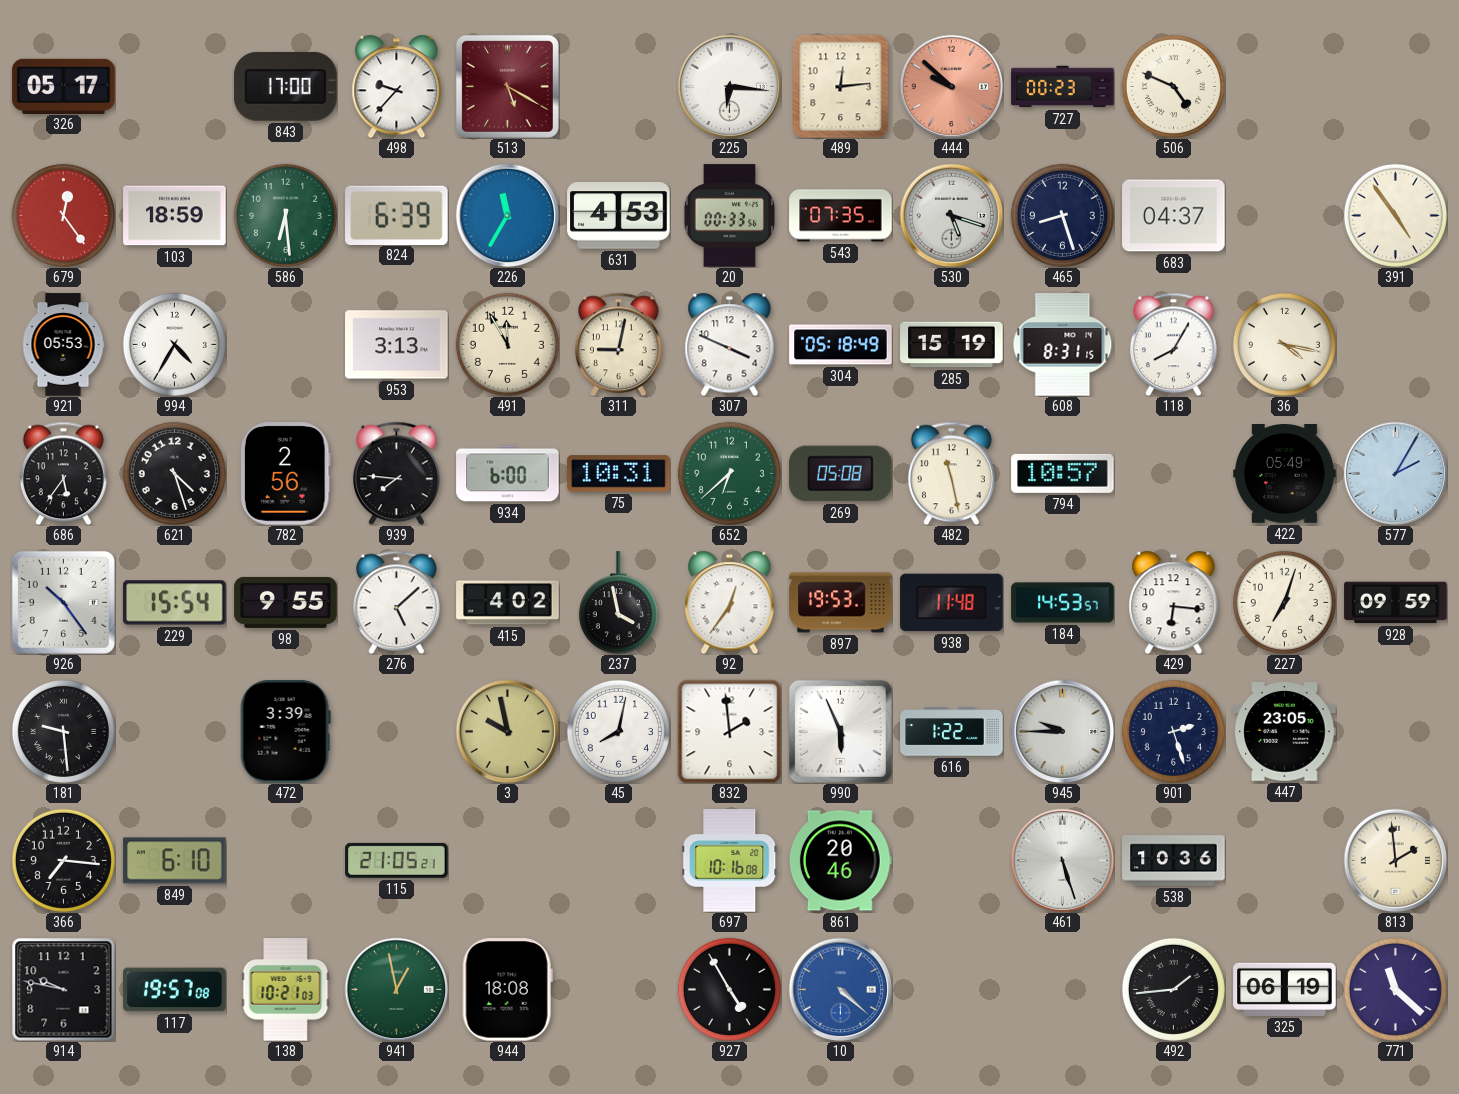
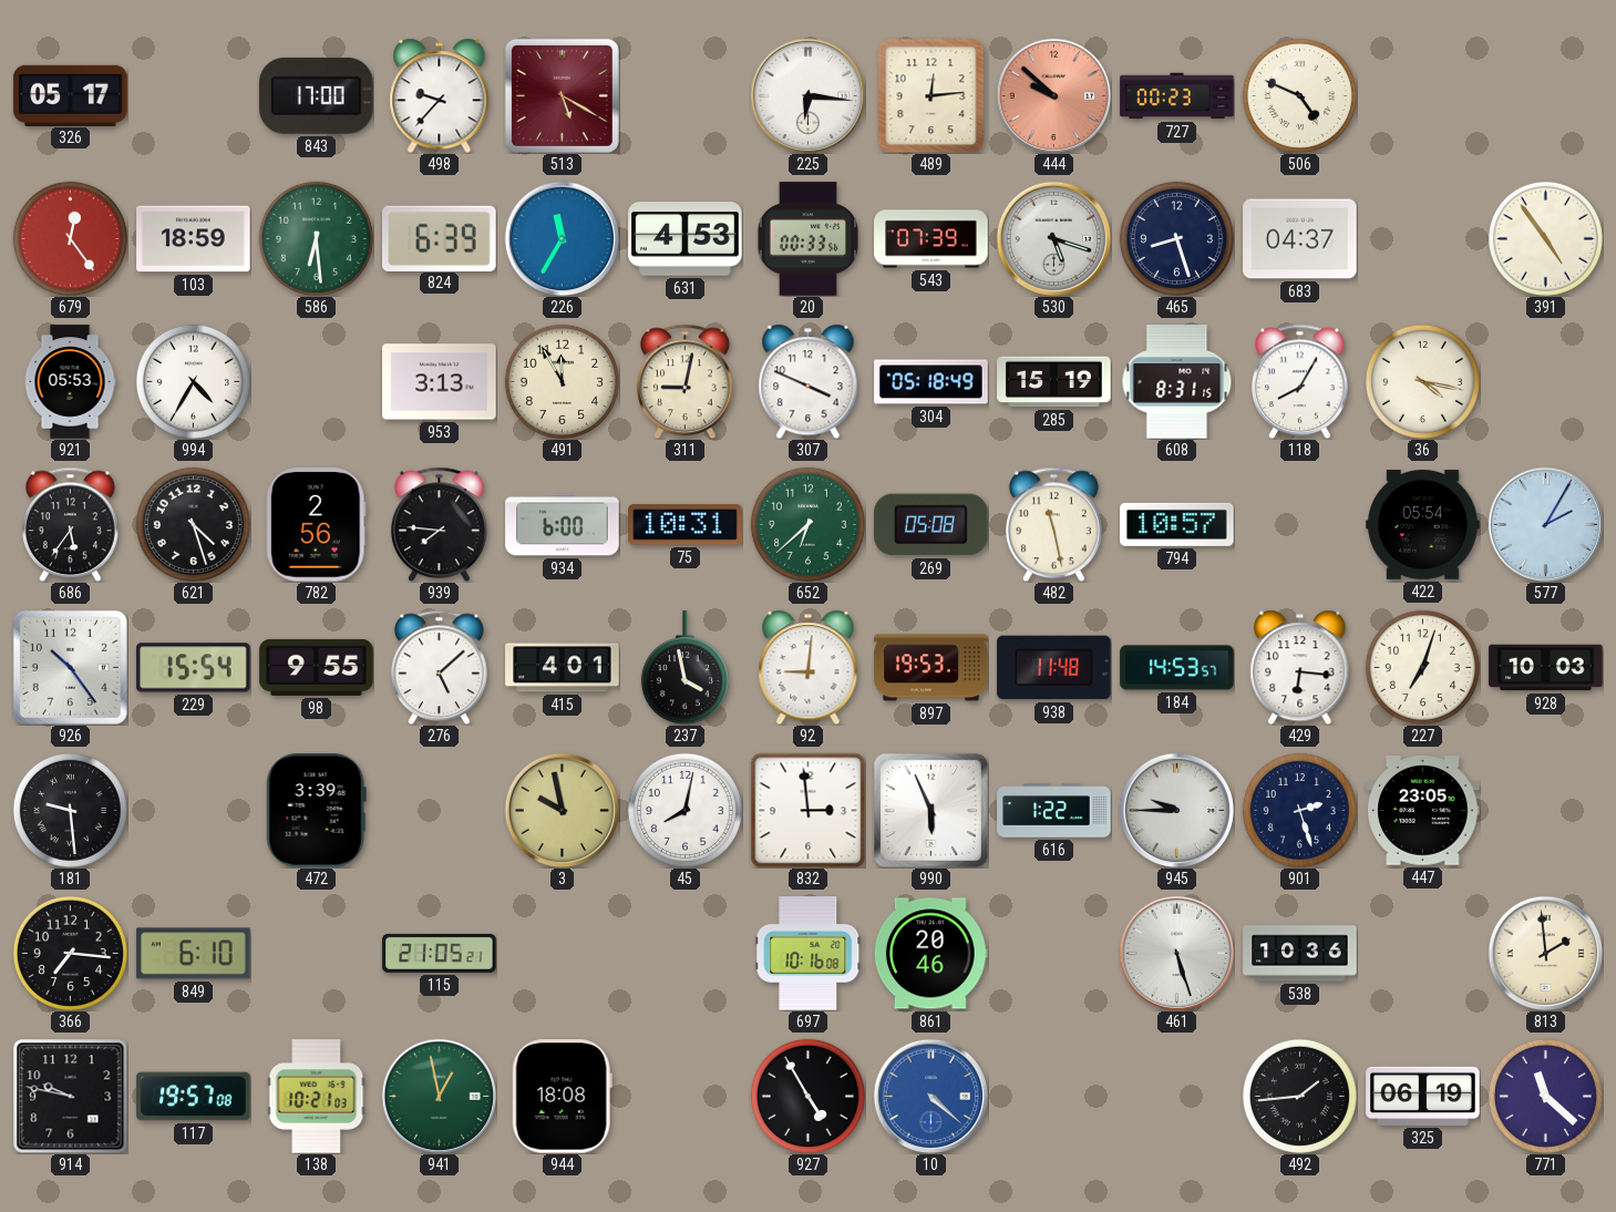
543: 07:35 -> 07:39 (931, 239)
422: 05:49 -> 05:54 (1423, 525)
415: 4:02 -> 4:01 (563, 668)
92: 12:36 -> 9:01 (809, 667)
928: 09:59 -> 10:03 (1546, 668)
832: 1:59 -> 2:59 (807, 810)
